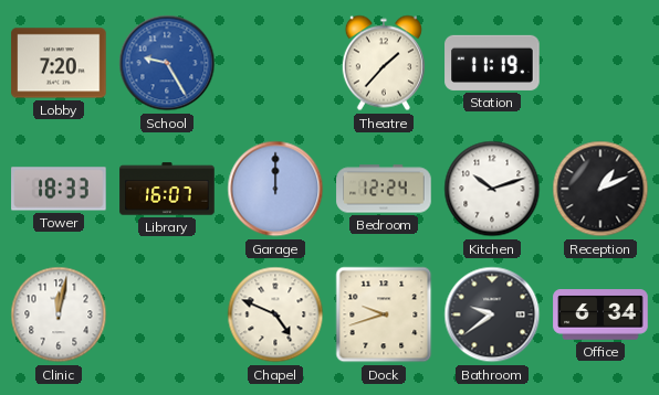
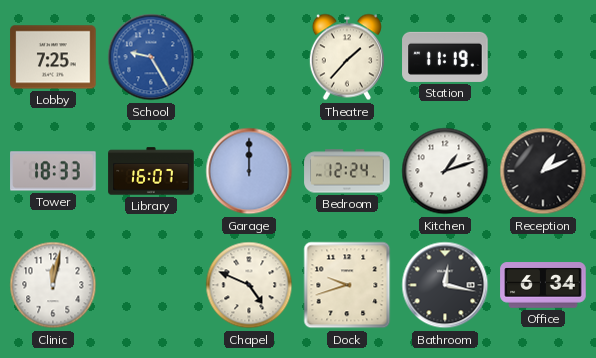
Lobby: 7:20 -> 7:25 (53, 57)
Kitchen: 10:12 -> 1:12 (445, 171)
Bathroom: 9:39 -> 12:17 (445, 285)
